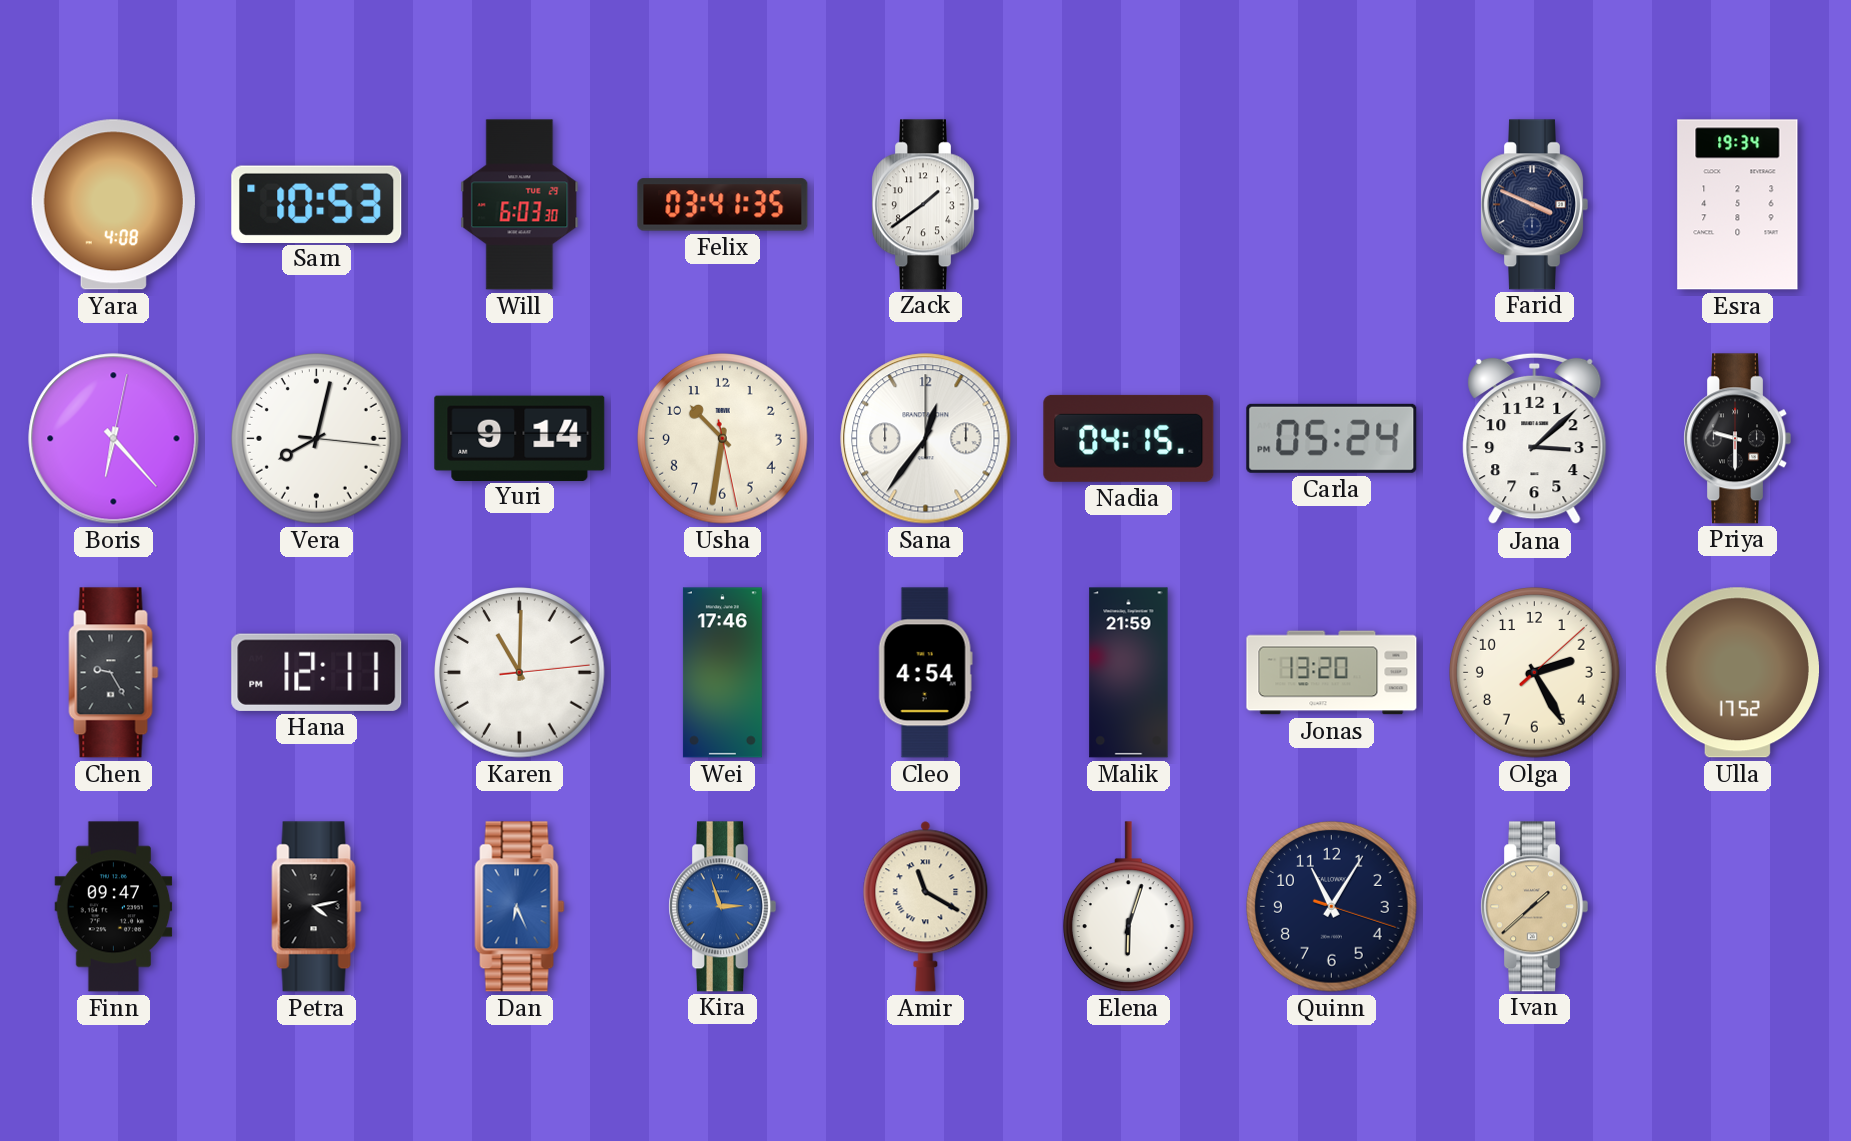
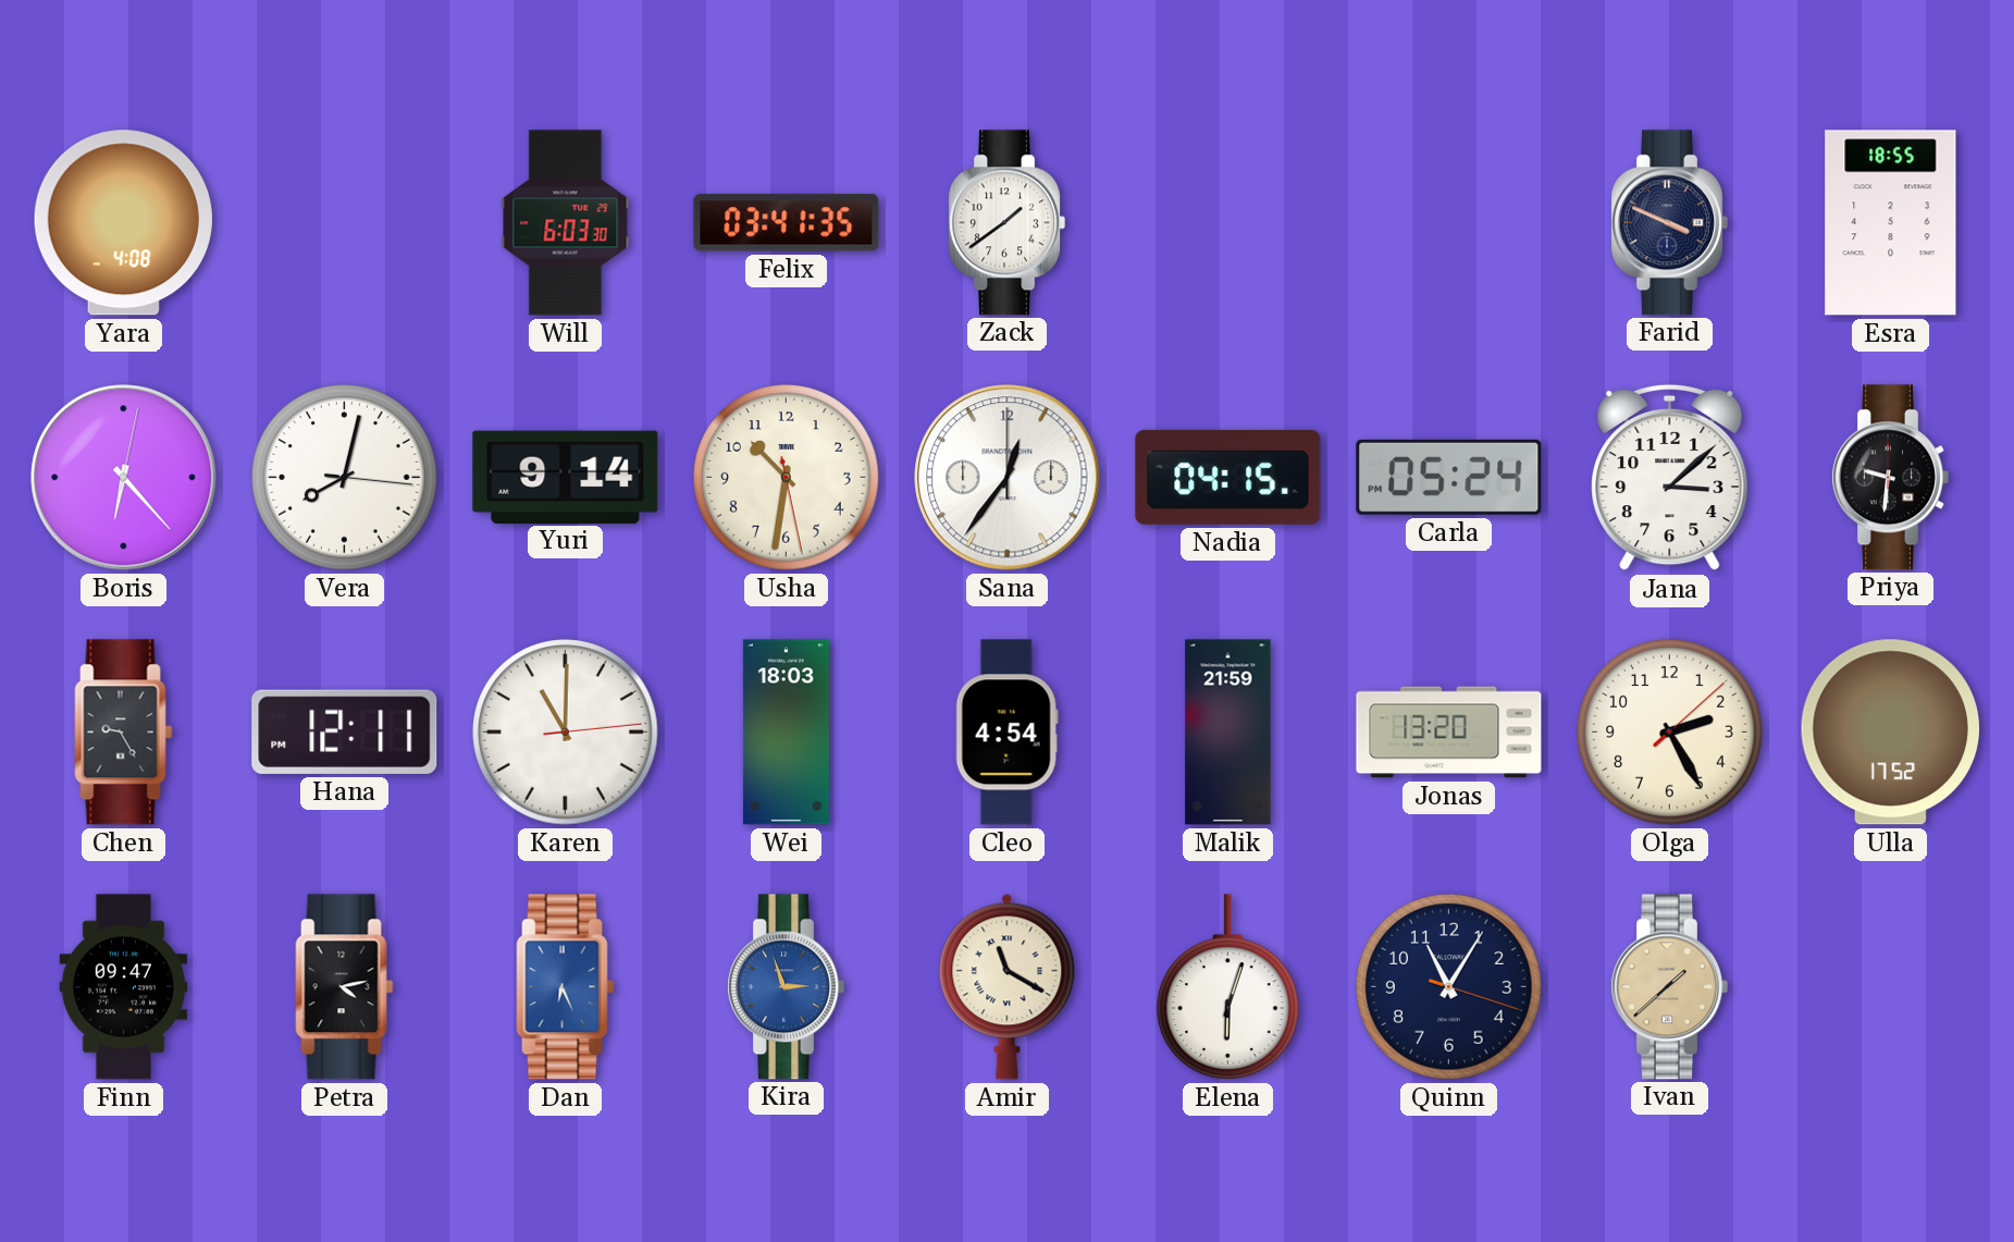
Sam: 10:53 -> none (317, 204)
Esra: 19:34 -> 18:55 (1891, 223)
Priya: 9:30 -> 9:31 (1890, 478)
Wei: 17:46 -> 18:03 (786, 733)
